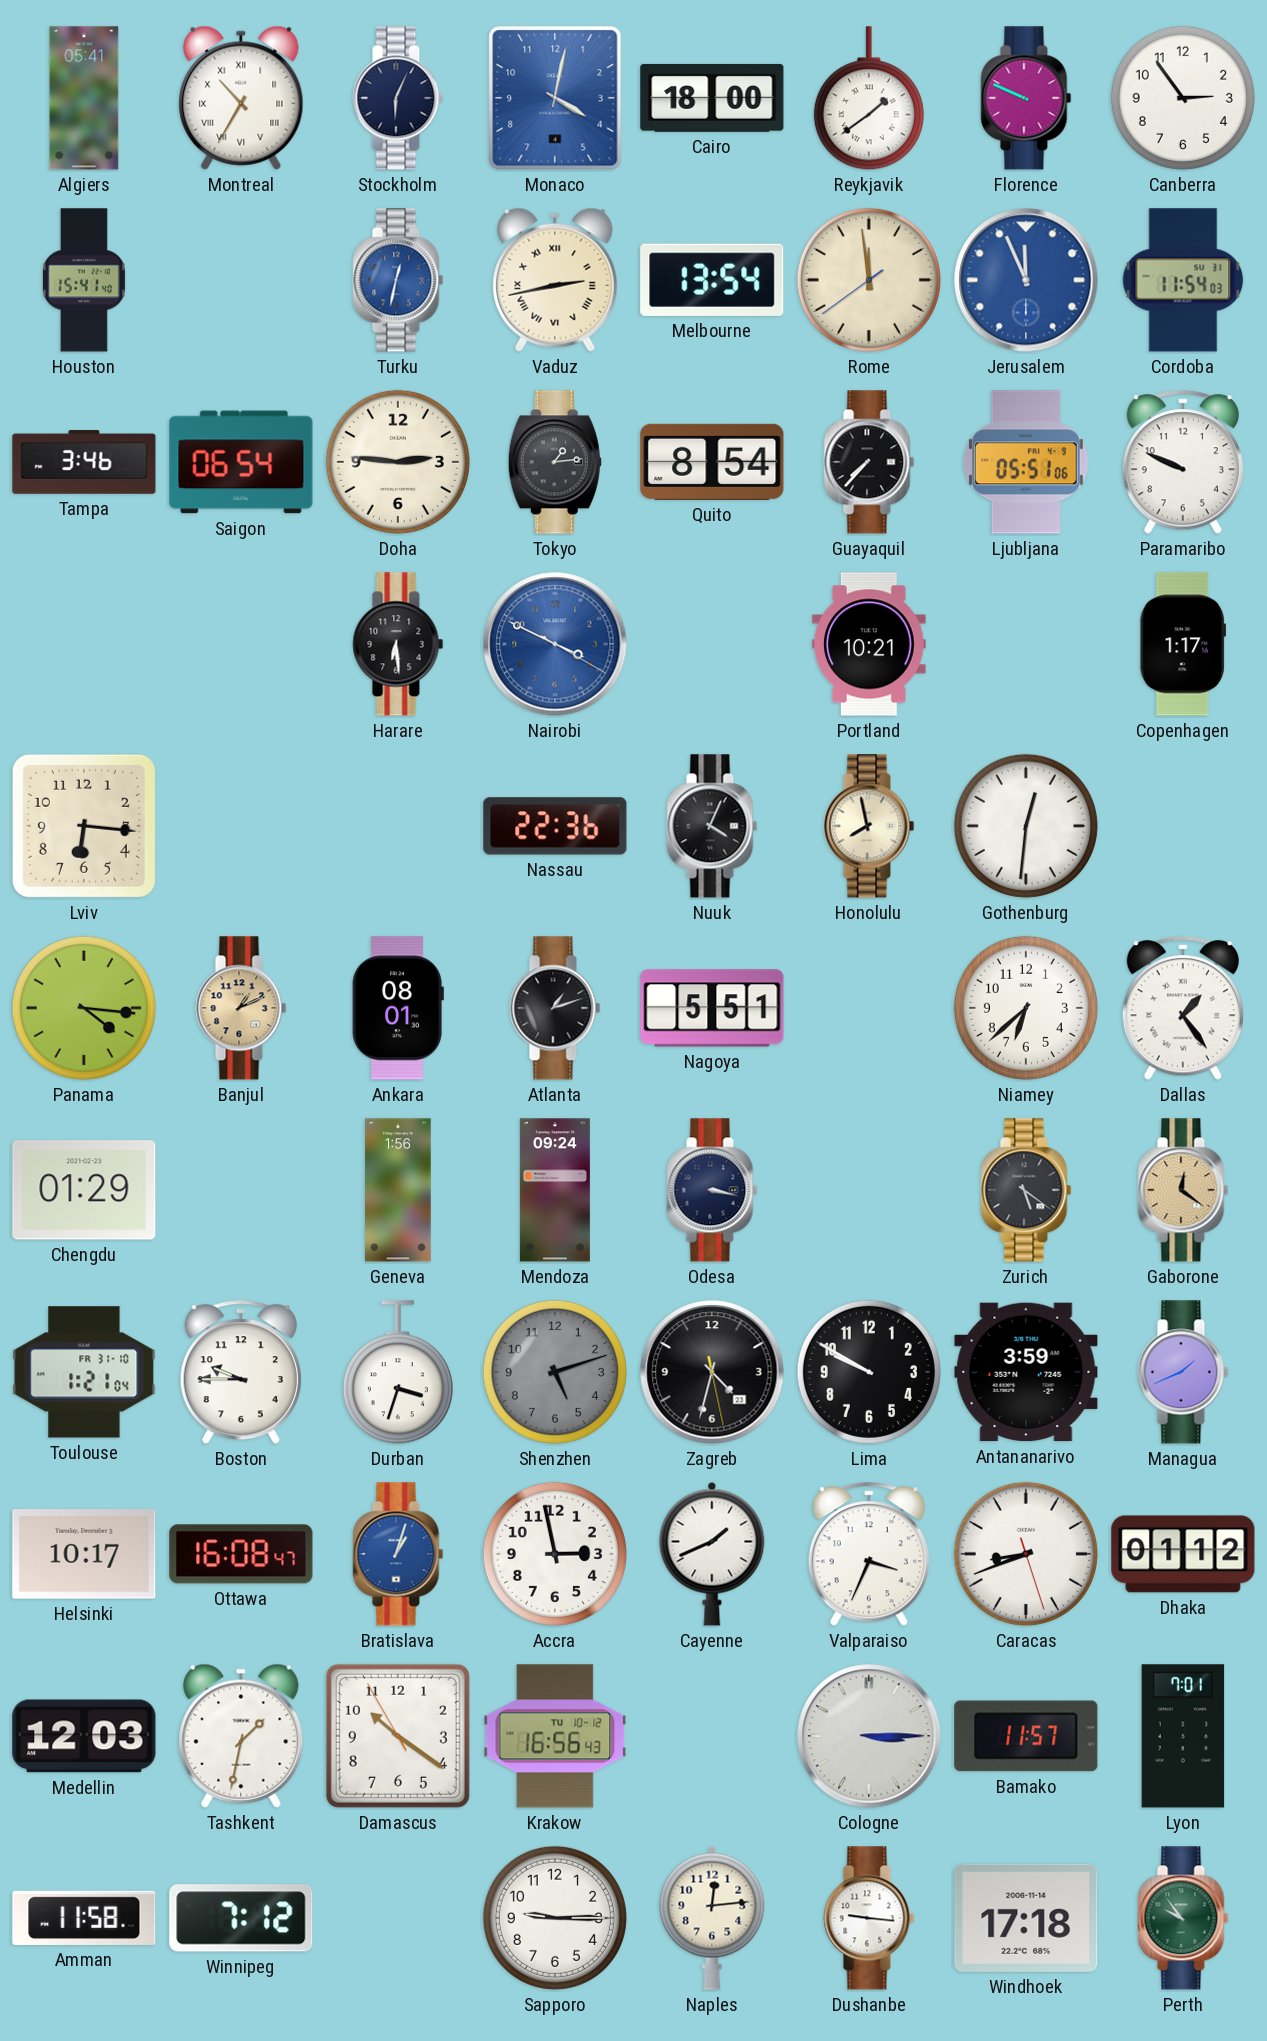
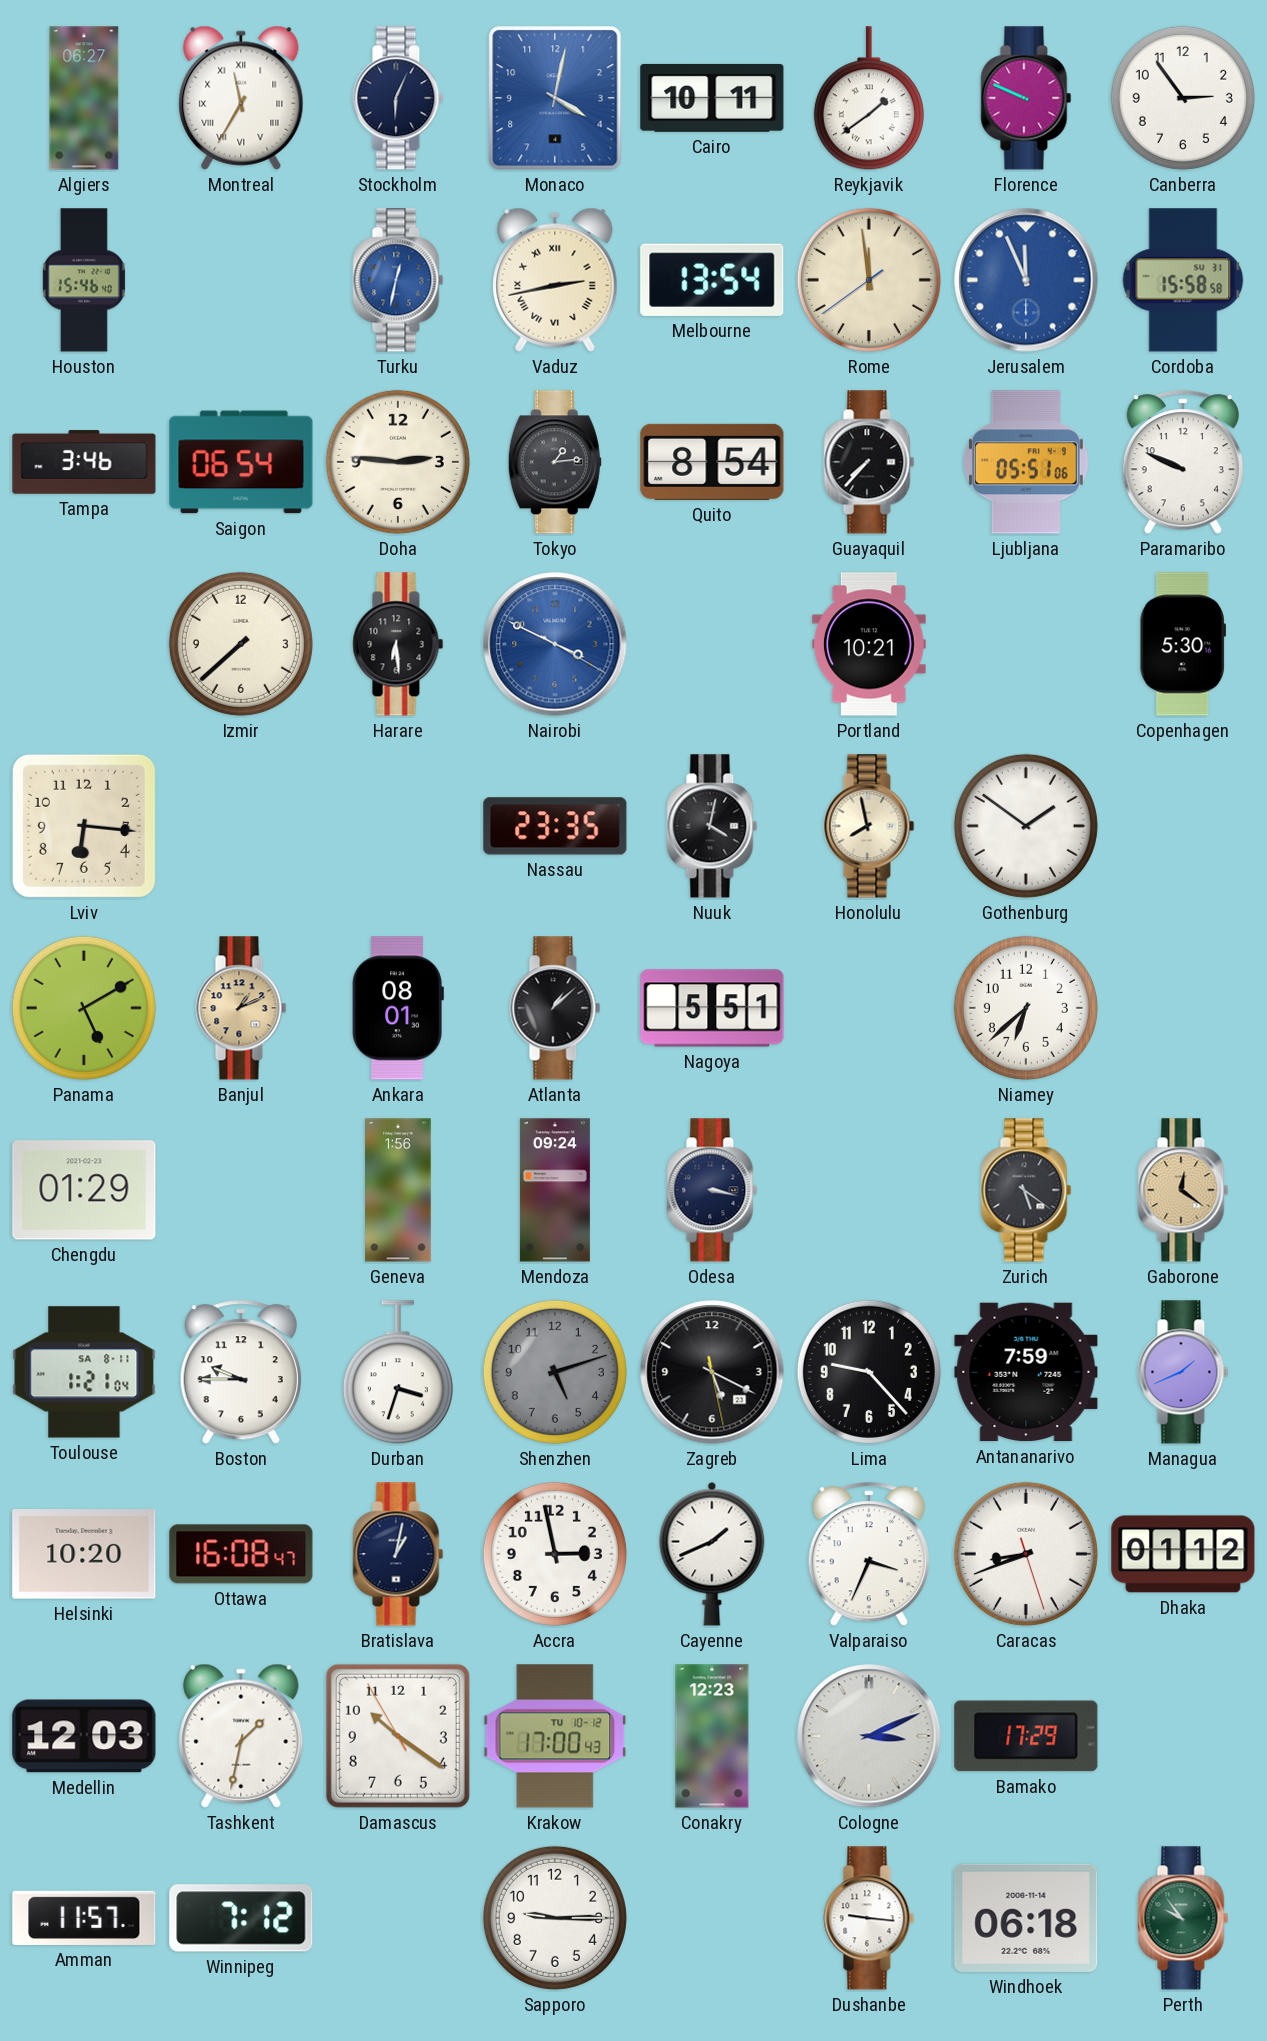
Algiers: 05:41 -> 06:27 (84, 98)
Montreal: 10:35 -> 11:35 (241, 98)
Cairo: 18:00 -> 10:11 (712, 98)
Houston: 15:41 -> 15:46 (84, 280)
Cordoba: 11:54 -> 15:58 (1183, 280)
Izmir: none -> 7:38 (241, 644)
Copenhagen: 1:17 -> 5:30 (1182, 644)
Nassau: 22:36 -> 23:35 (555, 826)
Nuuk: 4:04 -> 4:02 (712, 826)
Gothenburg: 12:31 -> 1:51 (1026, 826)
Panama: 4:16 -> 5:10 (84, 1008)
Atlanta: 1:12 -> 1:08 (555, 1008)
Dallas: 1:24 -> none (1183, 1009)
Toulouse date: FR 31-10 -> SA 8-11 (84, 1372)
Zagreb: 4:32 -> 5:19 (712, 1372)
Lima: 9:50 -> 9:23 (869, 1372)
Antananarivo: 3:59 -> 7:59 (1026, 1372)
Helsinki: 10:17 -> 10:20 (84, 1554)
Bratislava: 1:03 -> 1:02 (398, 1554)
Bratislava dial: blue -> navy (398, 1554)
Krakow: 16:56 -> 17:00 (555, 1736)
Conakry: none -> 12:23 (712, 1736)
Cologne: 3:15 -> 3:11 (869, 1736)
Bamako: 11:57 -> 17:29 (1026, 1736)
Lyon: 7:01 -> none (1183, 1736)
Amman: 11:58 -> 11:57 (84, 1918)
Naples: 12:14 -> none (712, 1918)
Windhoek: 17:18 -> 06:18 (1026, 1918)
